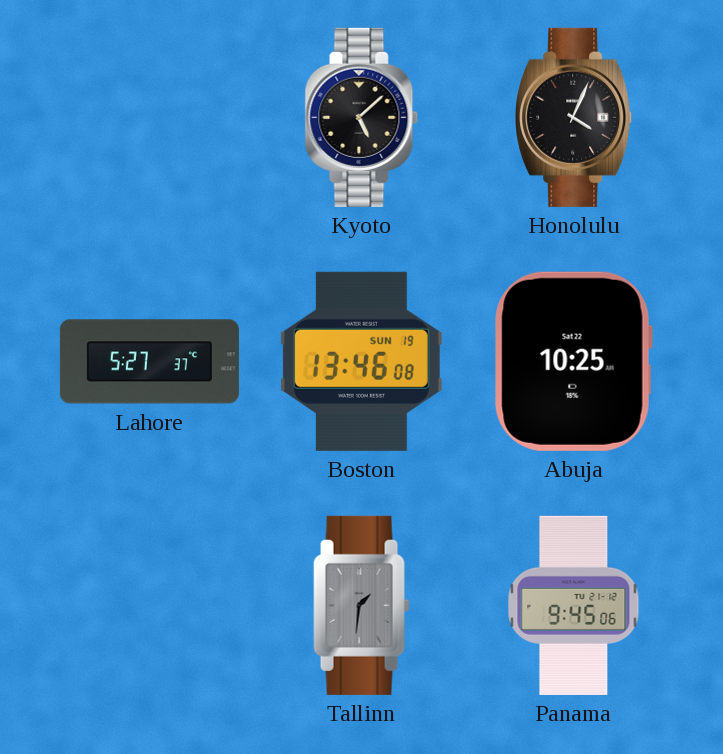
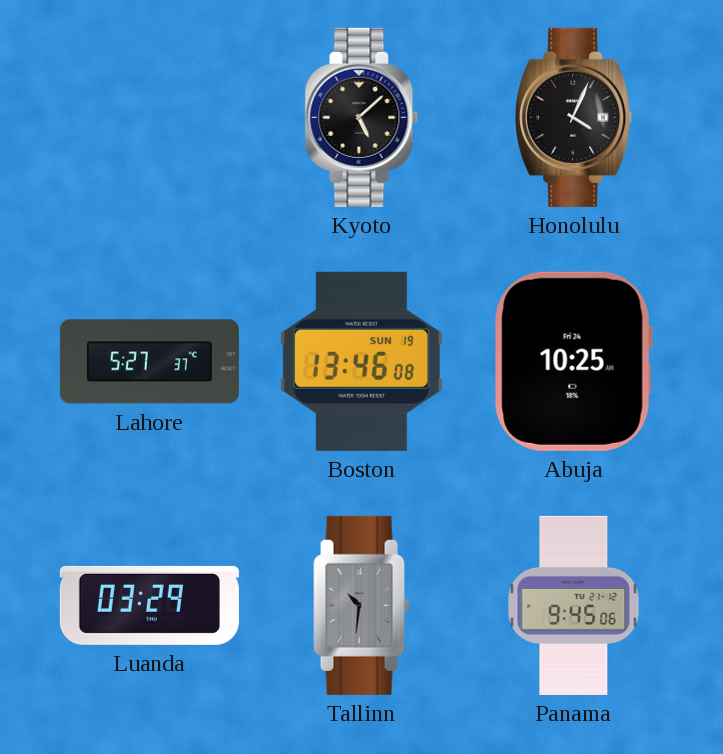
Abuja date: Sat 22 -> Fri 24 (573, 361)
Luanda: none -> 03:29 (149, 605)
Tallinn: 1:31 -> 10:31 (362, 605)
